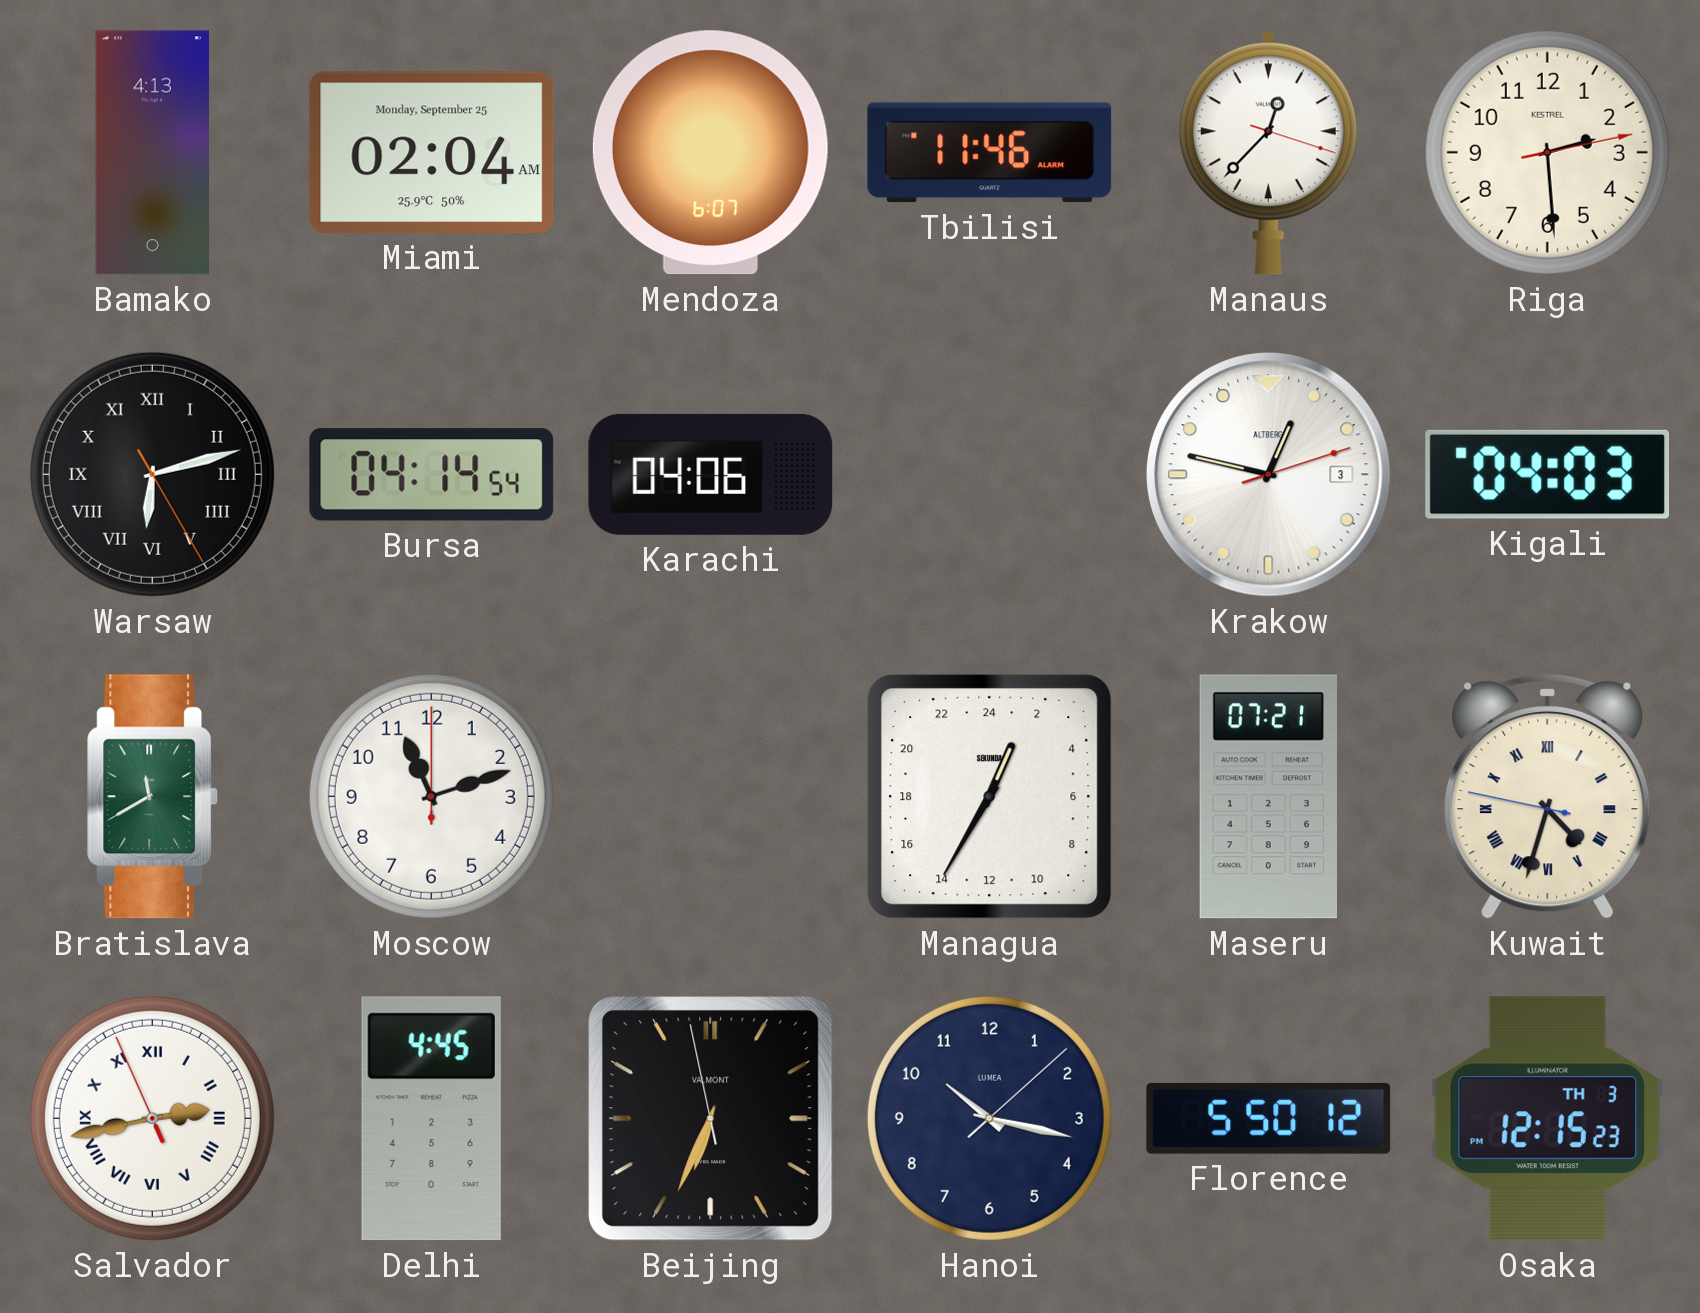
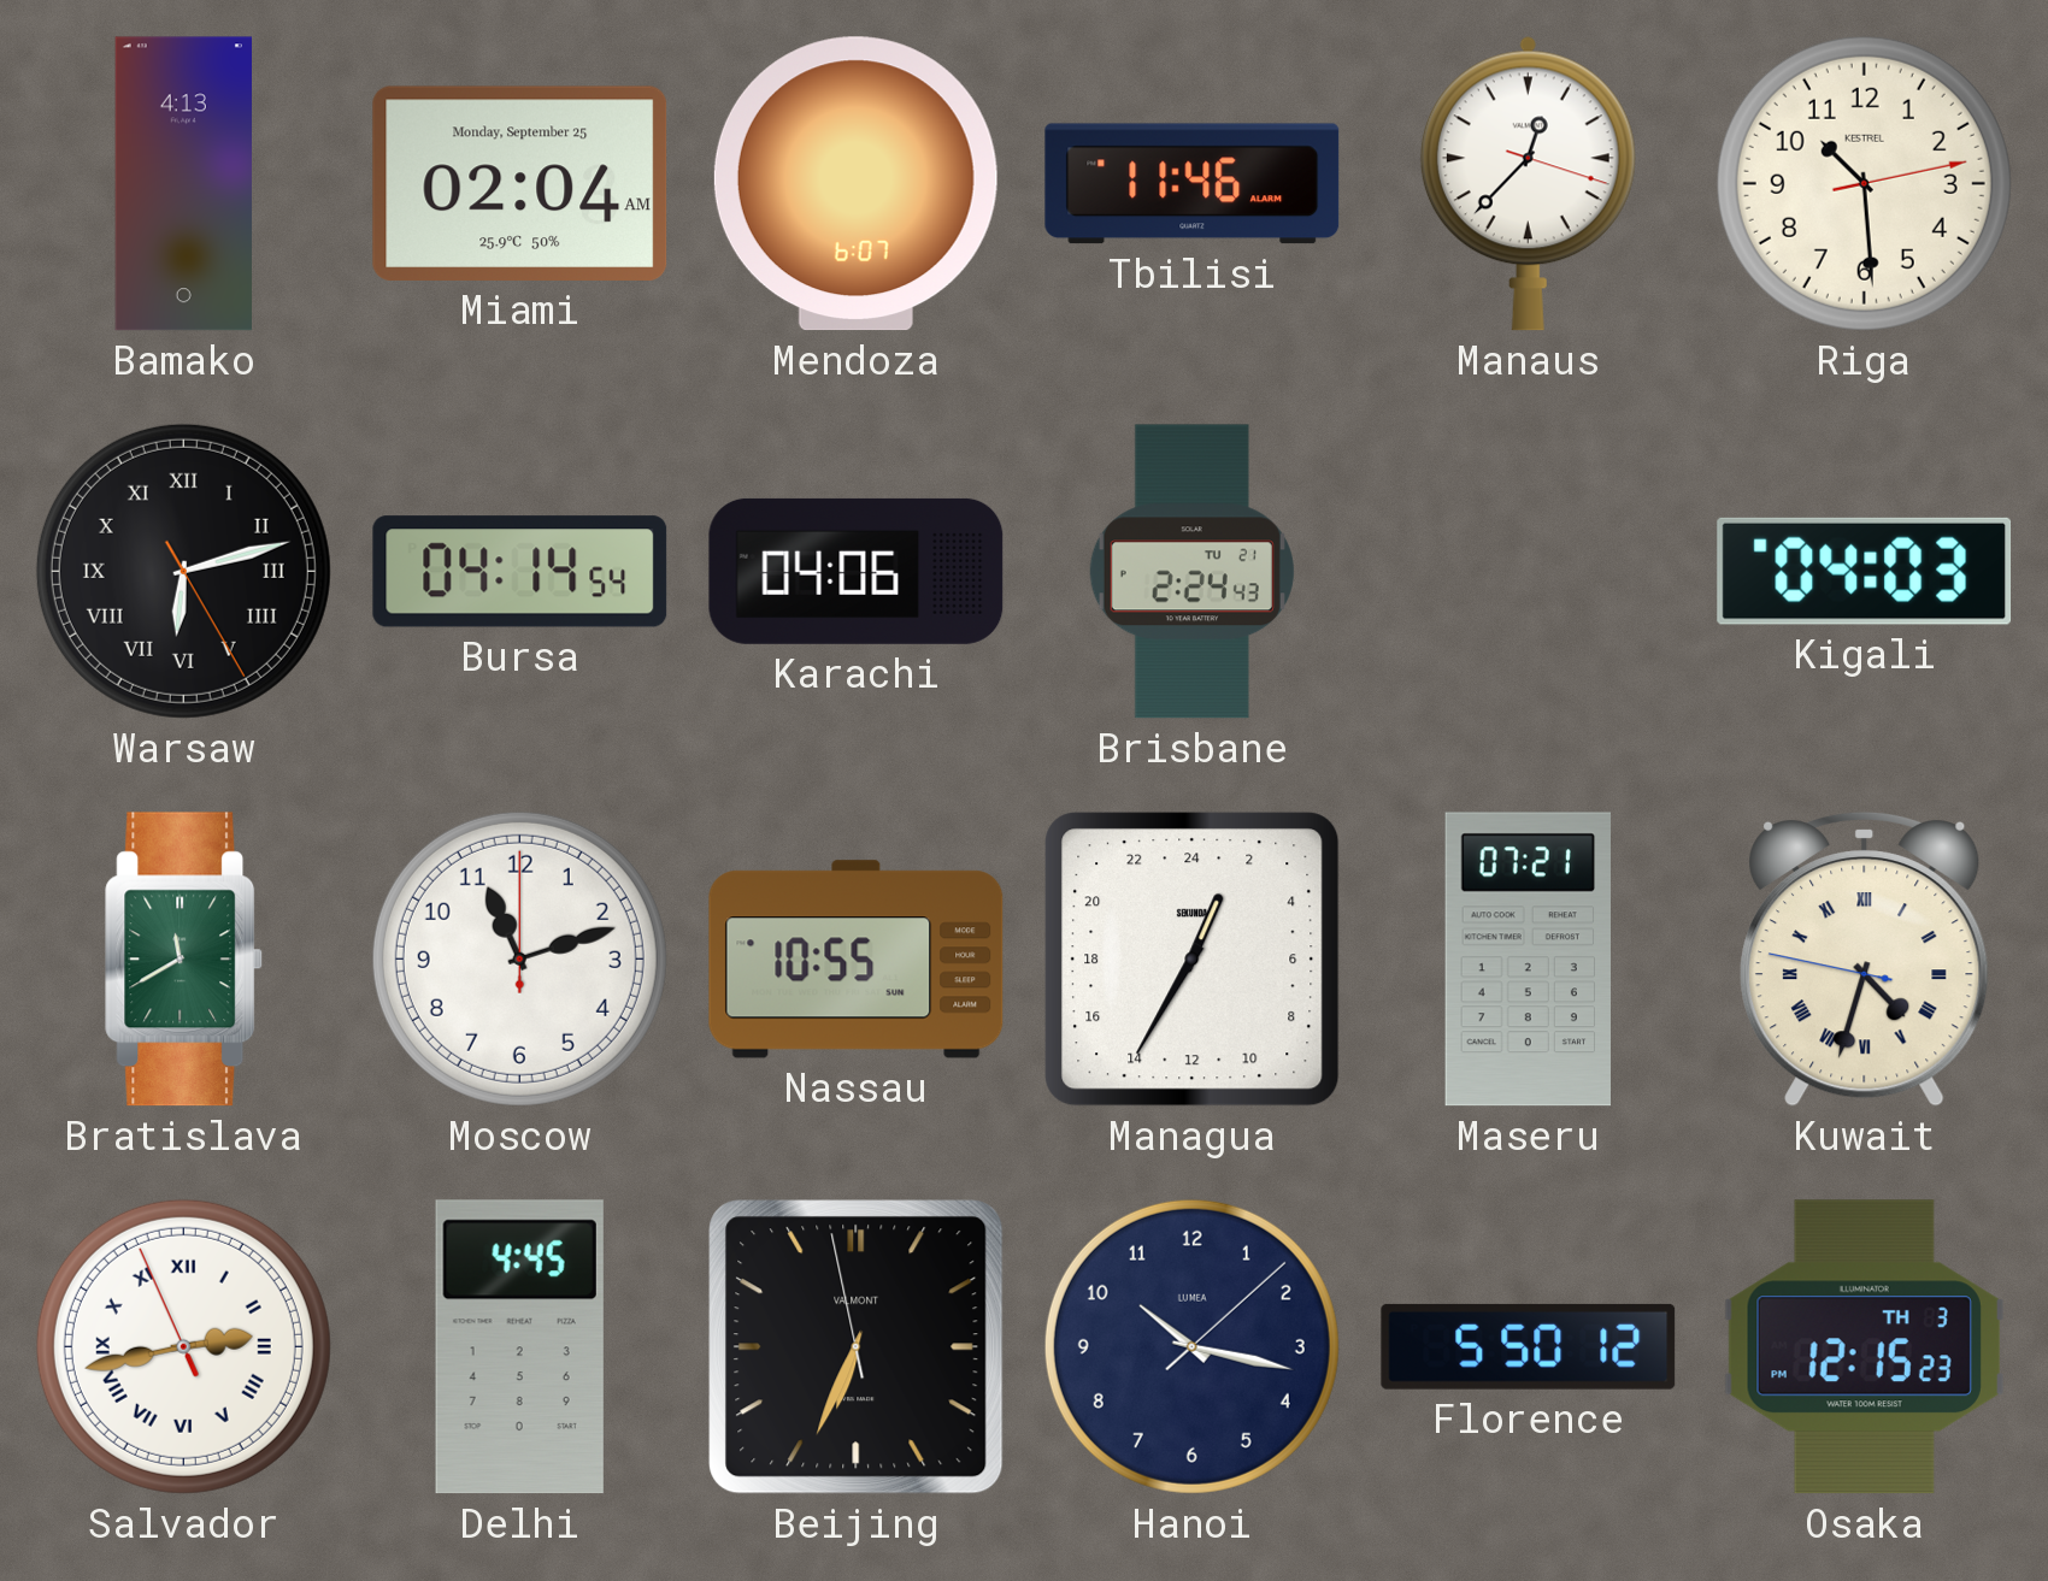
Riga: 2:29 -> 10:29 (1864, 183)
Brisbane: none -> 2:24 (1191, 572)
Krakow: 12:47 -> none (1269, 475)
Nassau: none -> 10:55 (857, 960)
